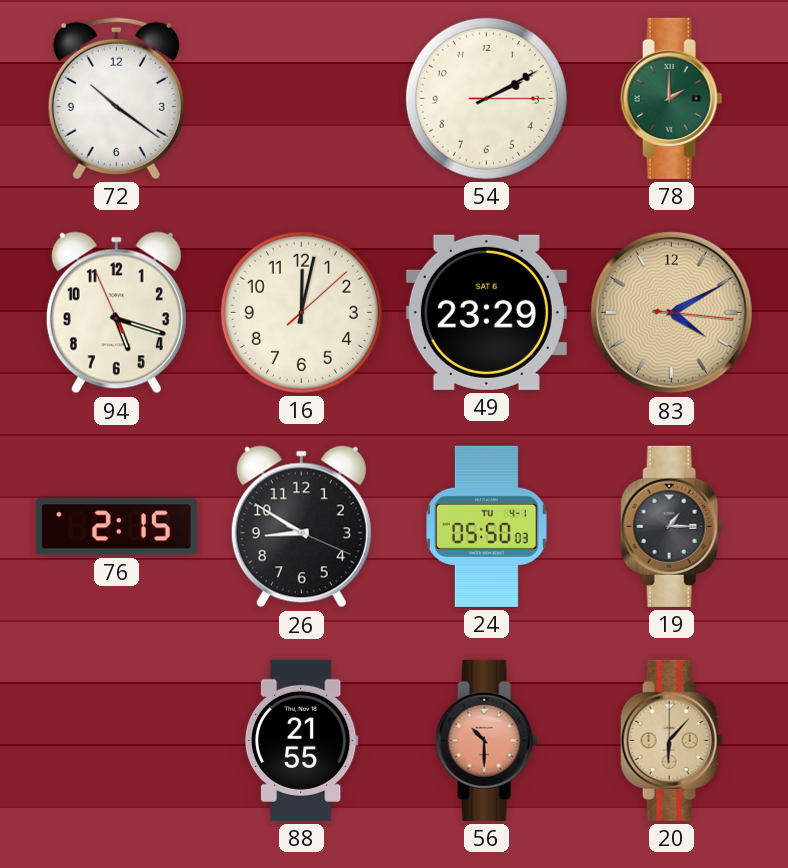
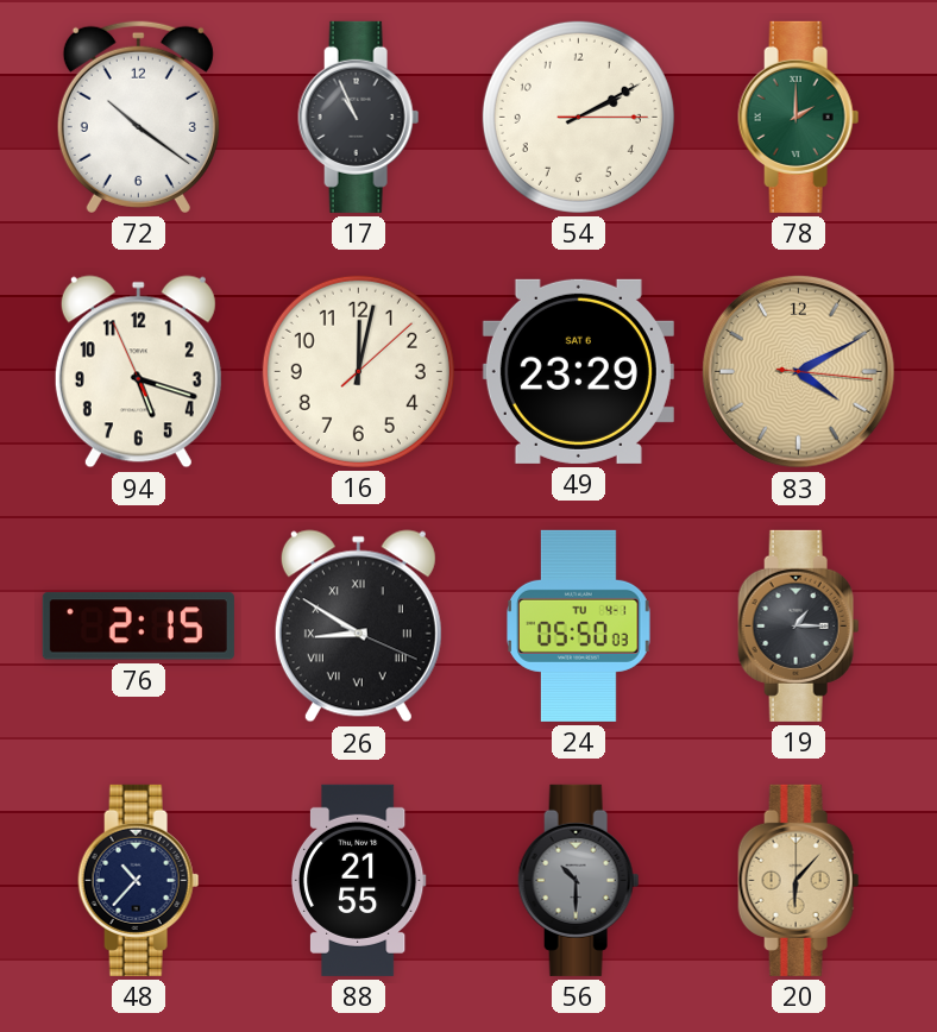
17: none -> 10:56 (359, 117)
26 numerals: Arabic -> Roman (358, 627)
48: none -> 10:37 (139, 880)
56 dial: salmon -> grey (579, 880)
